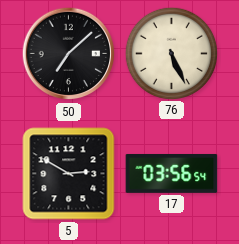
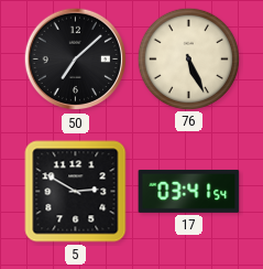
17: 03:56 -> 03:41 (189, 192)
